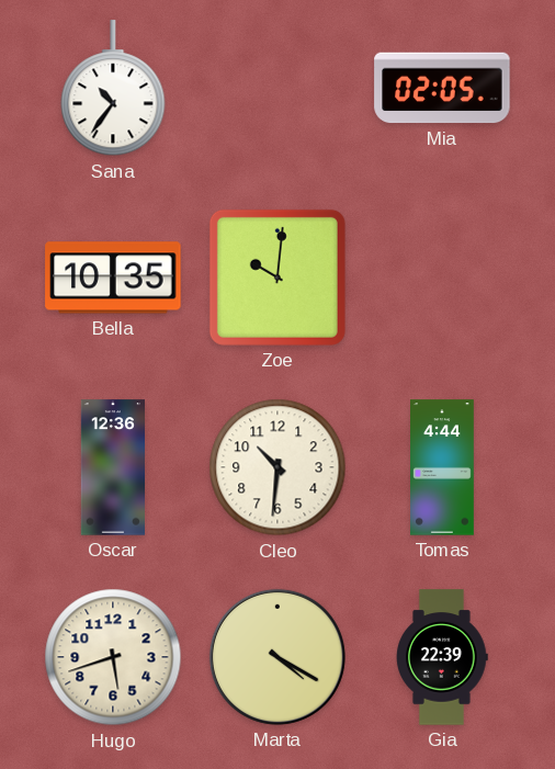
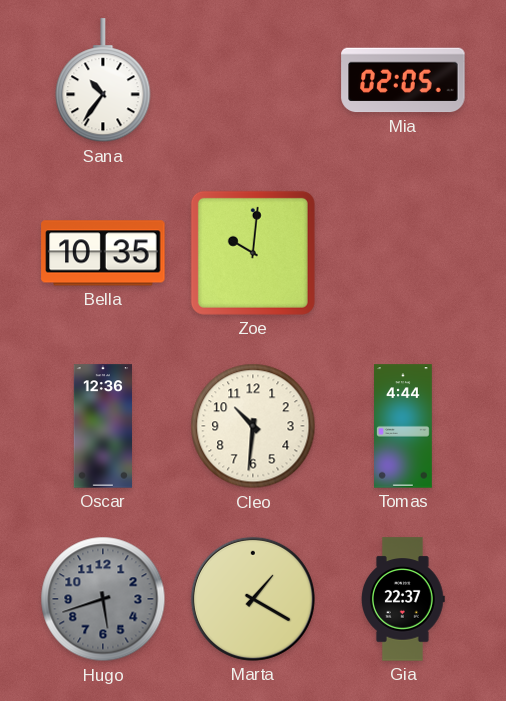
Hugo dial: cream -> grey (103, 599)
Marta: 4:20 -> 1:20 (253, 599)
Gia: 22:39 -> 22:37 (404, 599)
